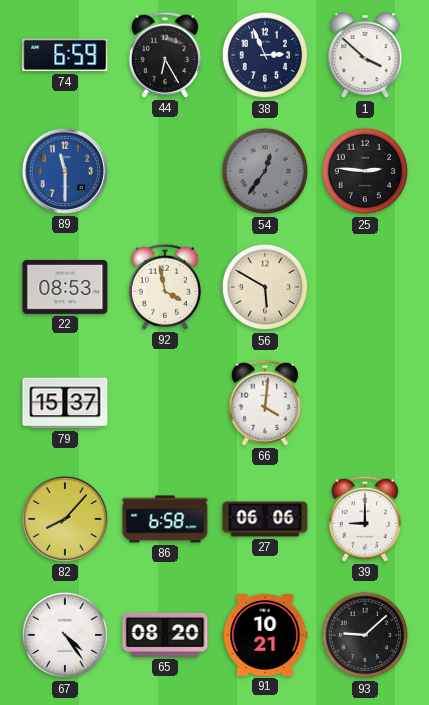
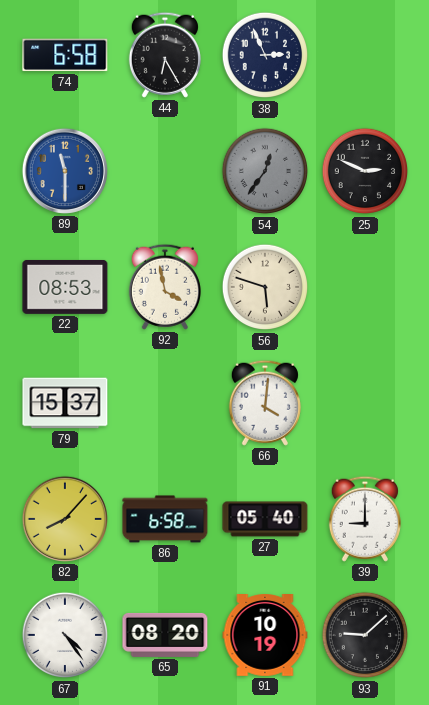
74: 6:59 -> 6:58 (65, 55)
1: 3:52 -> none (365, 55)
25: 2:46 -> 2:49 (365, 171)
56: 5:50 -> 5:48 (265, 287)
27: 06:06 -> 05:40 (265, 519)
91: 10:21 -> 10:19 (265, 636)
